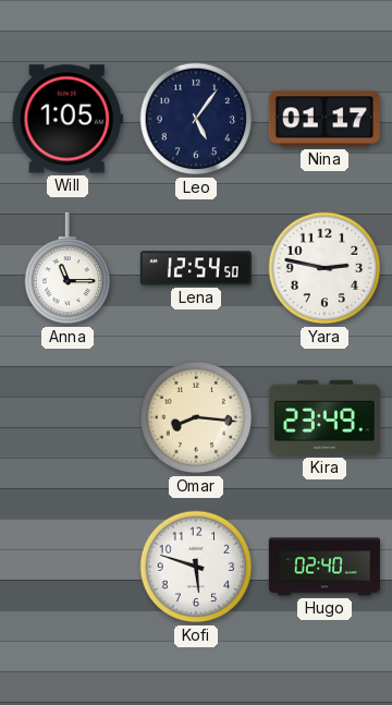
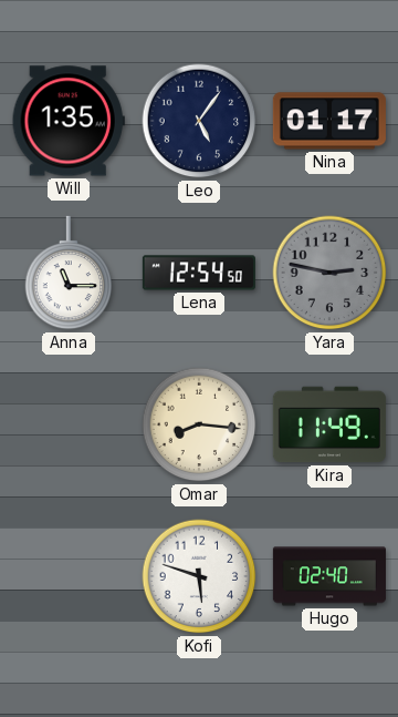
Will: 1:05 -> 1:35 (69, 121)
Yara dial: white -> grey (329, 273)
Kira: 23:49 -> 11:49 (329, 424)
